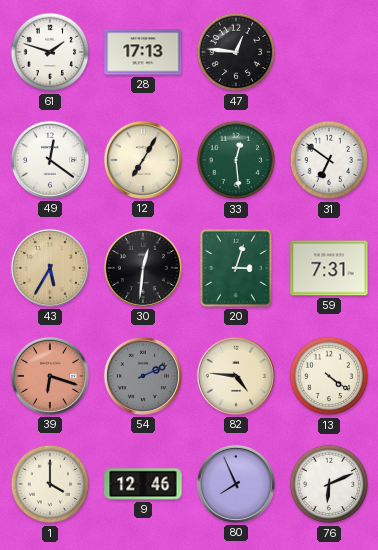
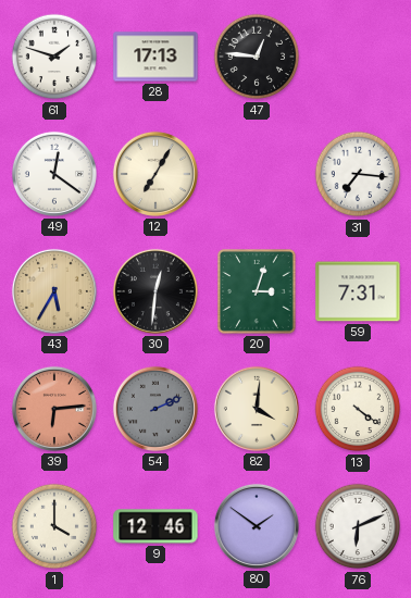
33: 12:29 -> none (236, 160)
31: 6:51 -> 7:16 (358, 174)
39: 6:18 -> 6:14 (54, 409)
82: 4:46 -> 4:01 (257, 409)
80: 7:56 -> 1:51 (257, 526)
